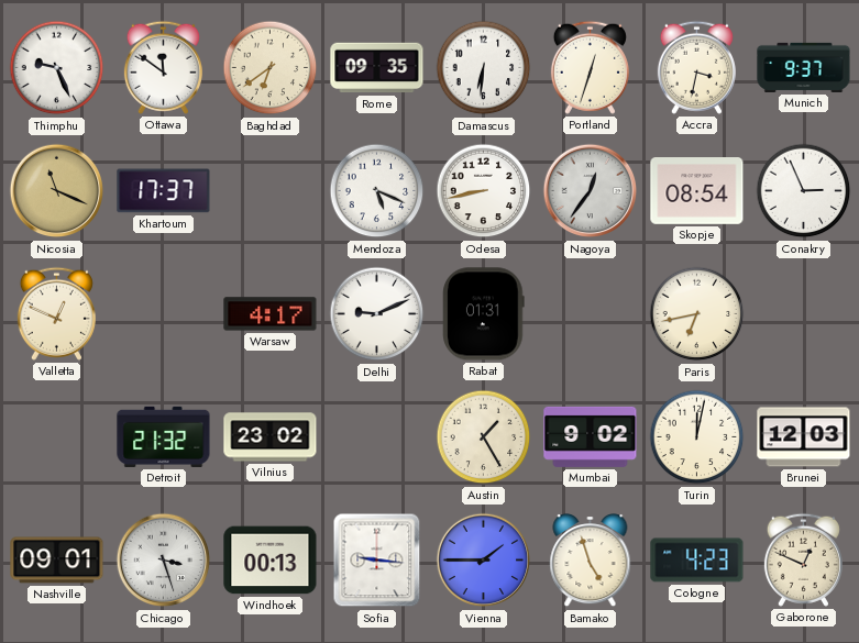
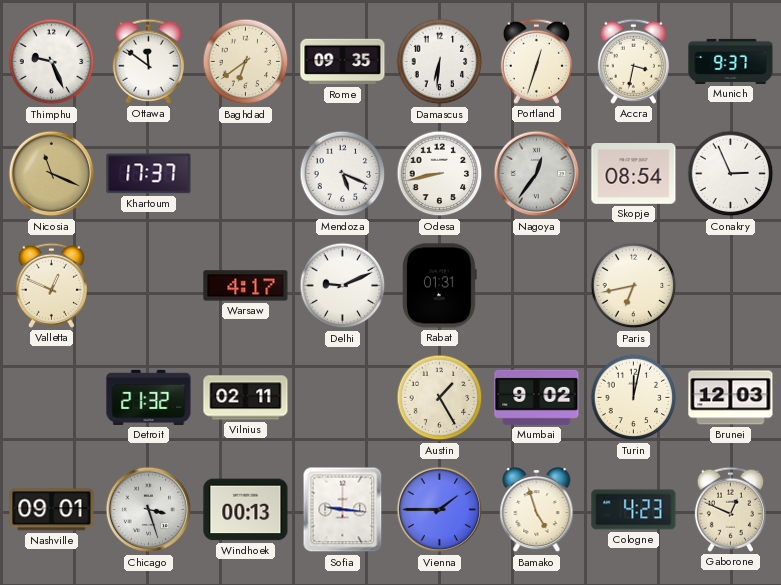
Vilnius: 23:02 -> 02:11 (246, 398)
